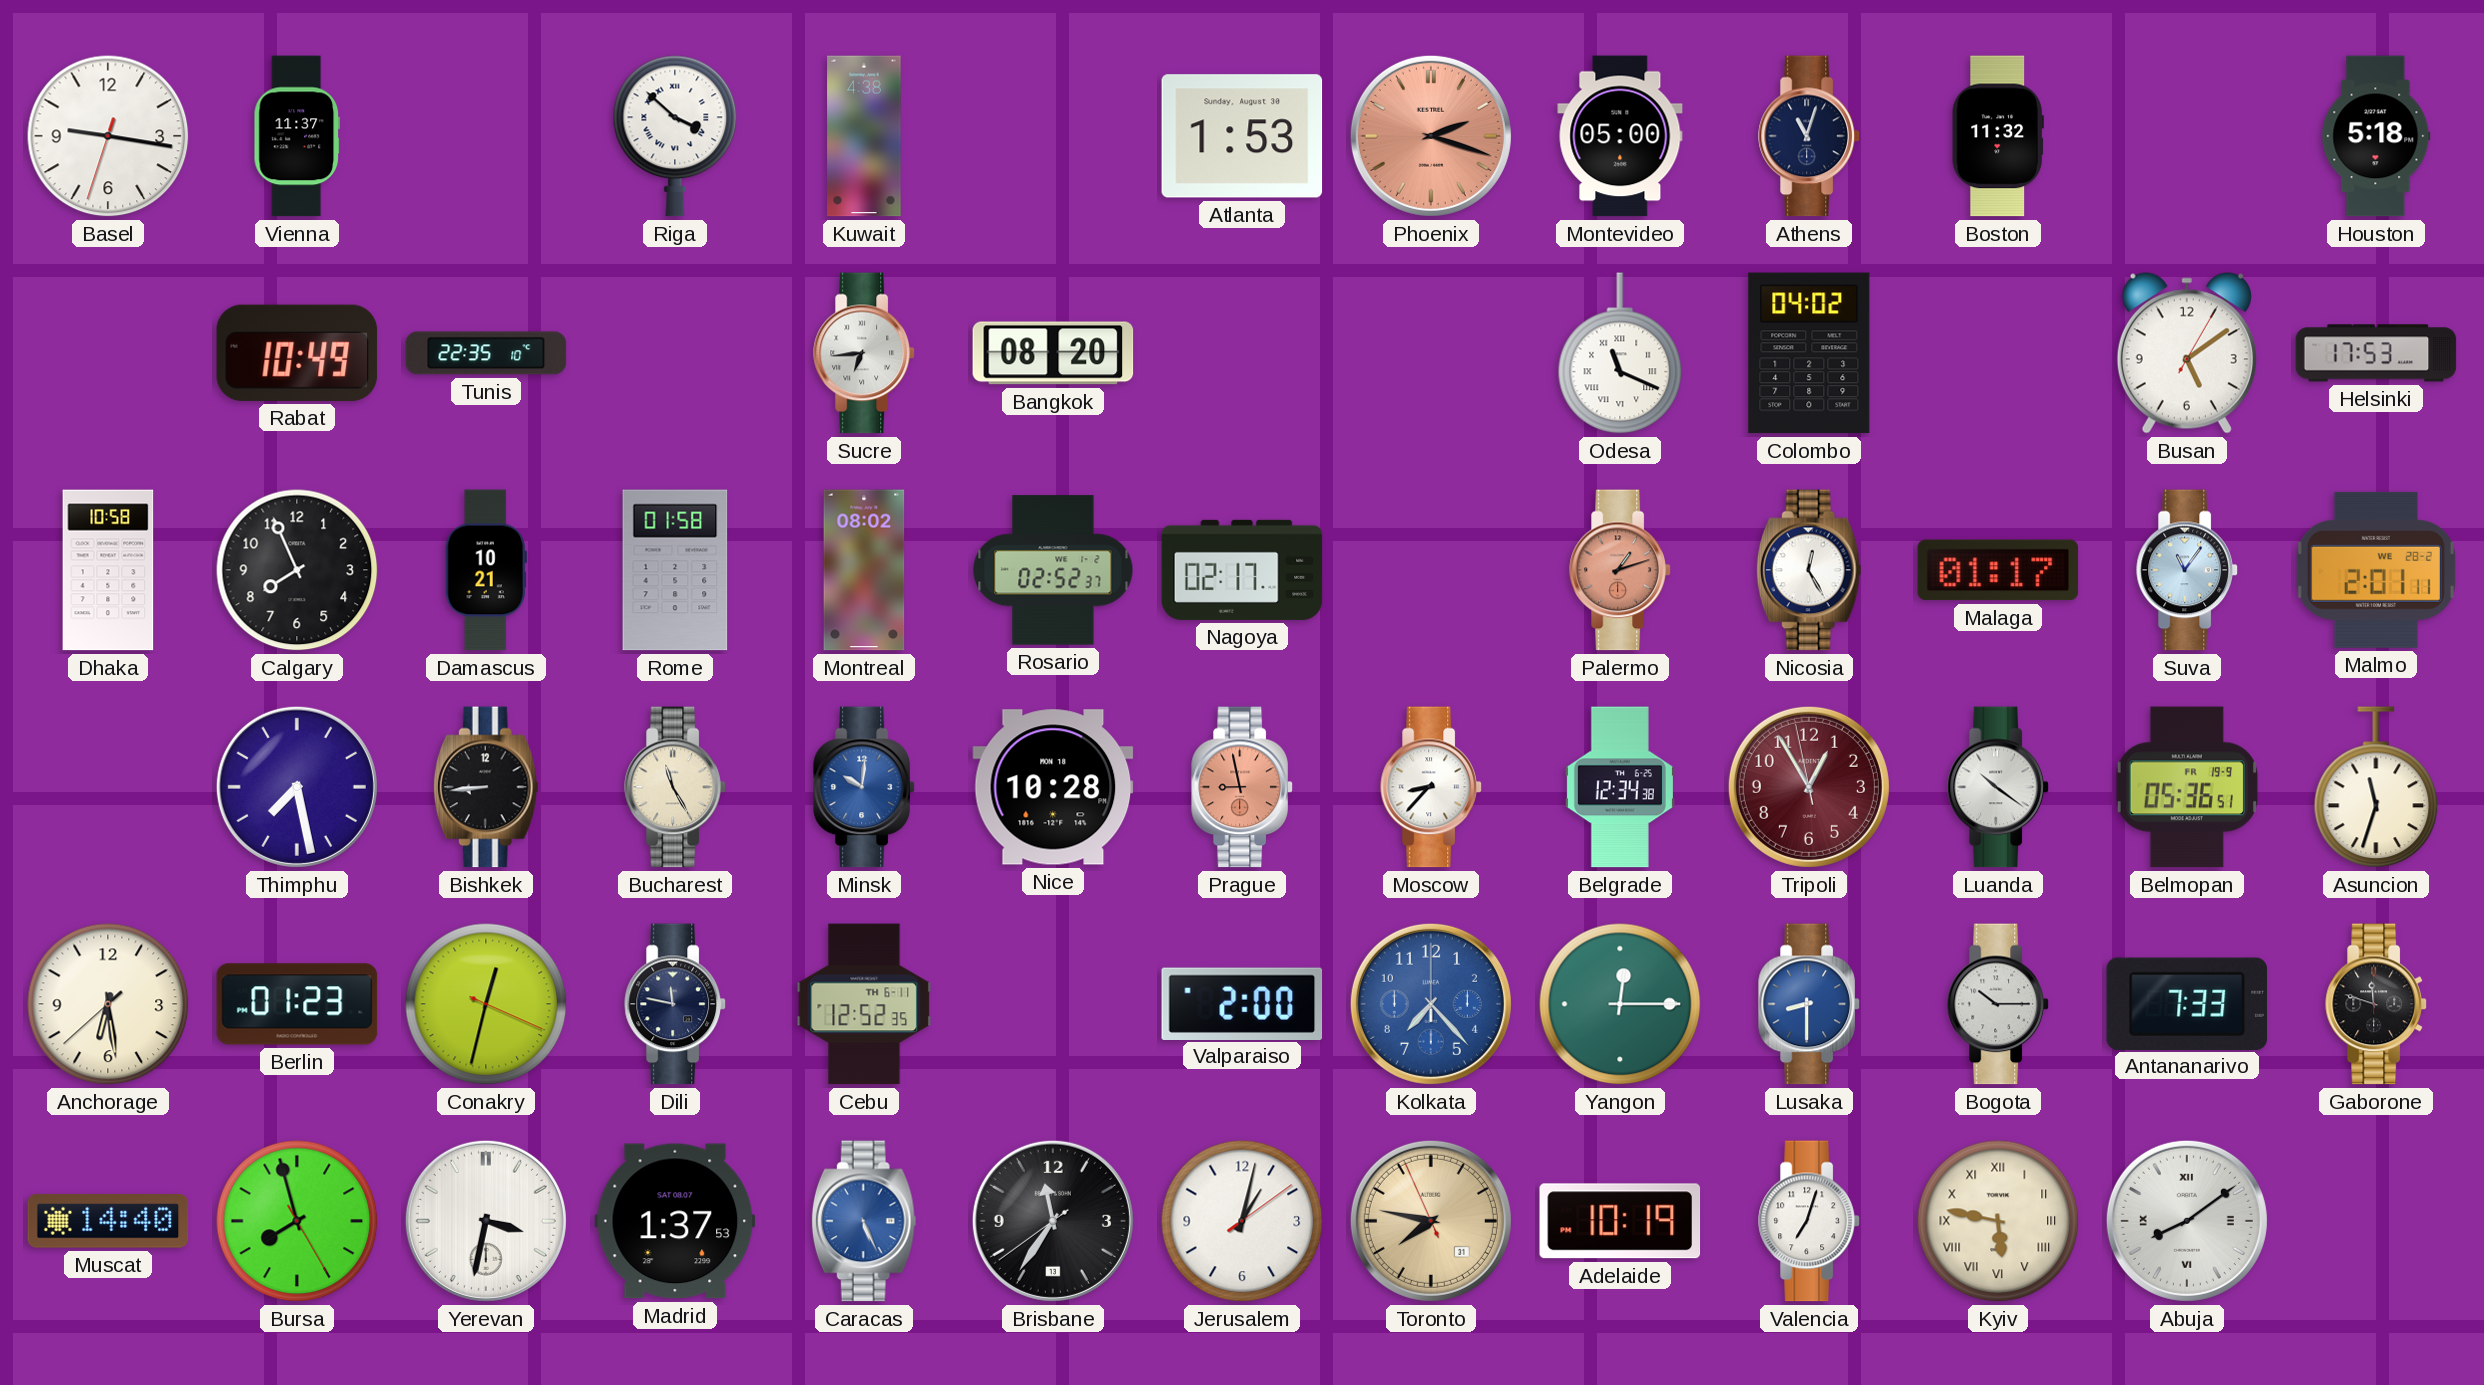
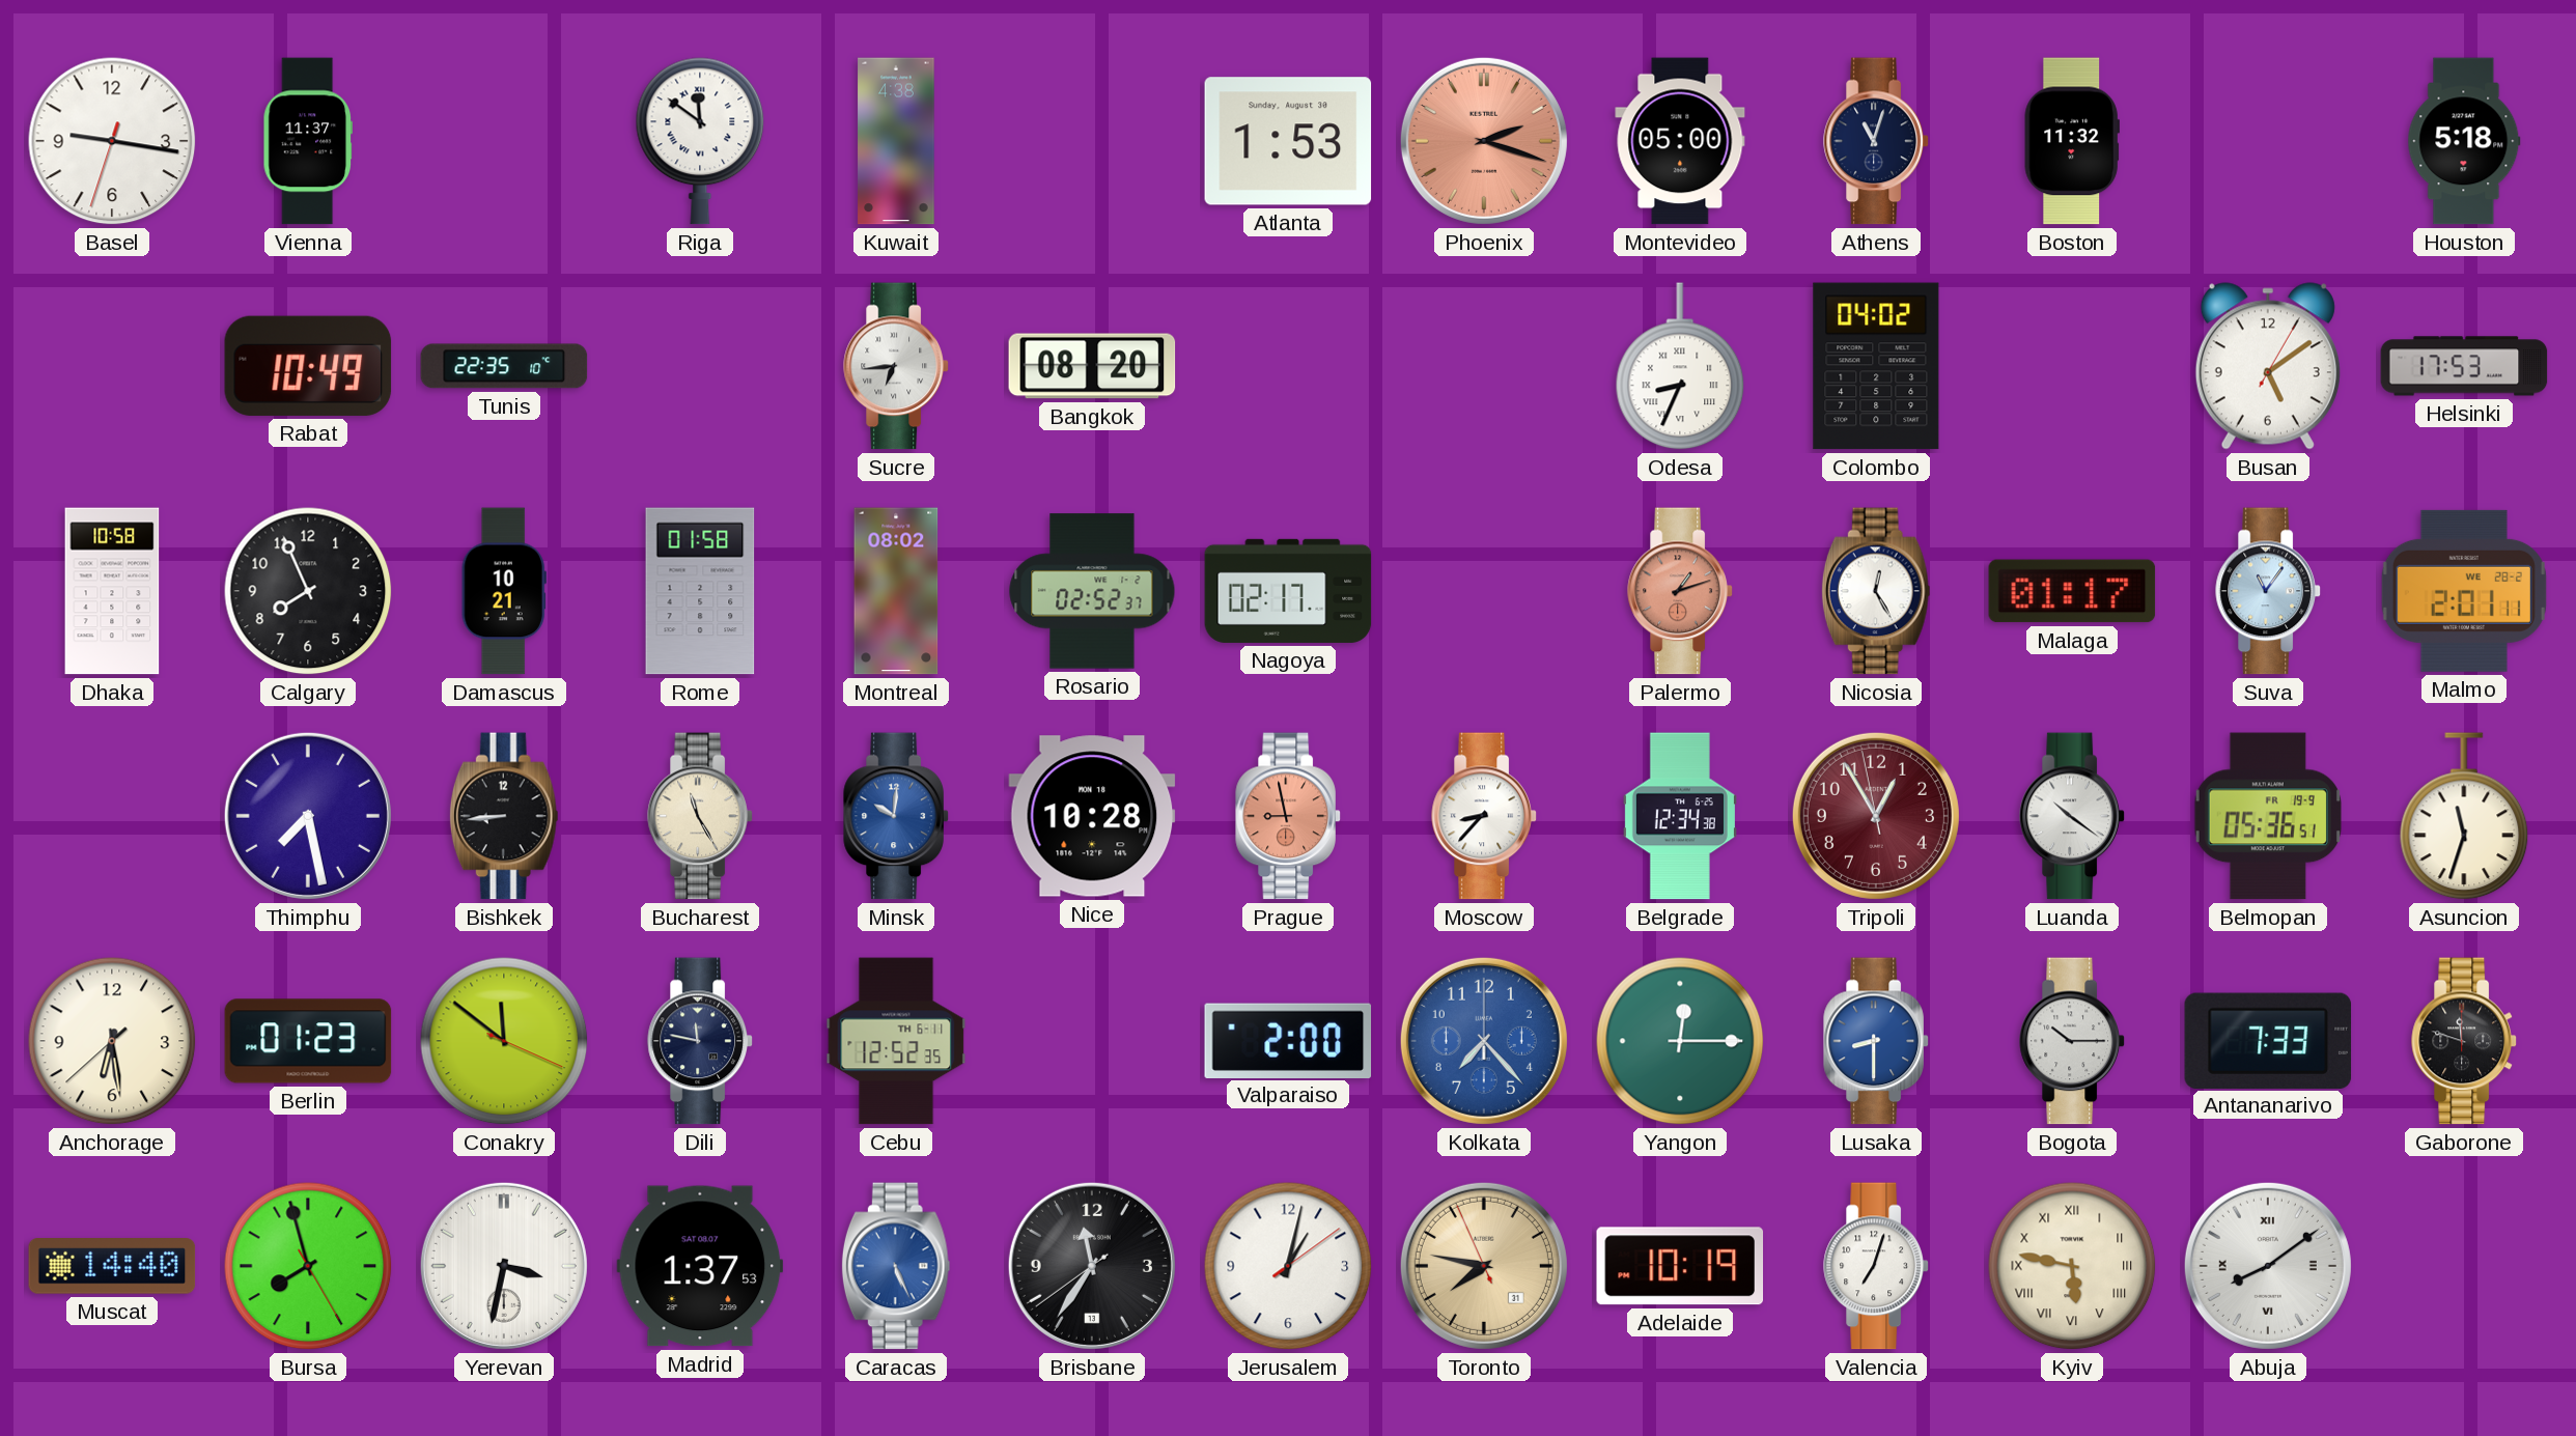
Riga: 3:52 -> 11:51 (700, 141)
Odesa: 11:19 -> 8:34 (1680, 366)
Conakry: 12:32 -> 11:51 (504, 1041)
